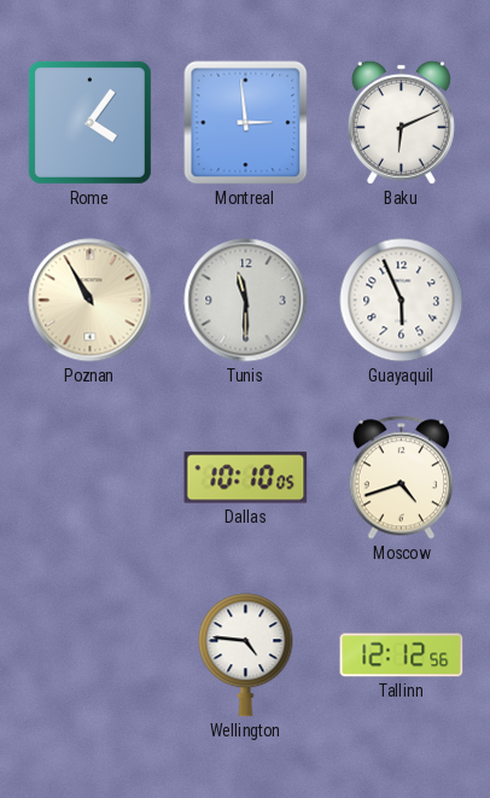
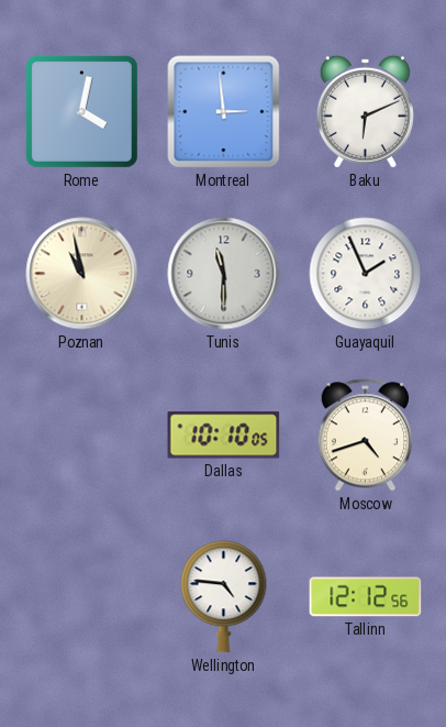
Rome: 4:06 -> 4:02 (81, 111)
Poznan: 10:55 -> 10:58 (82, 274)
Guayaquil: 5:56 -> 1:56 (366, 274)
